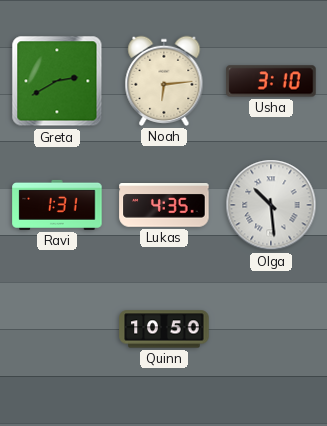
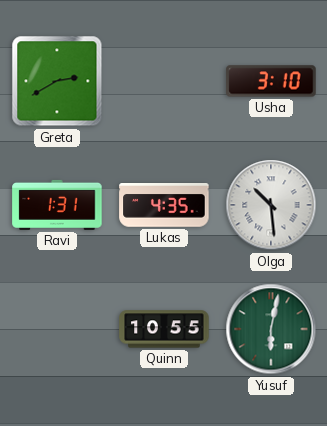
Noah: 6:14 -> none (164, 81)
Quinn: 10:50 -> 10:55 (164, 329)
Yusuf: none -> 6:02 (271, 329)
